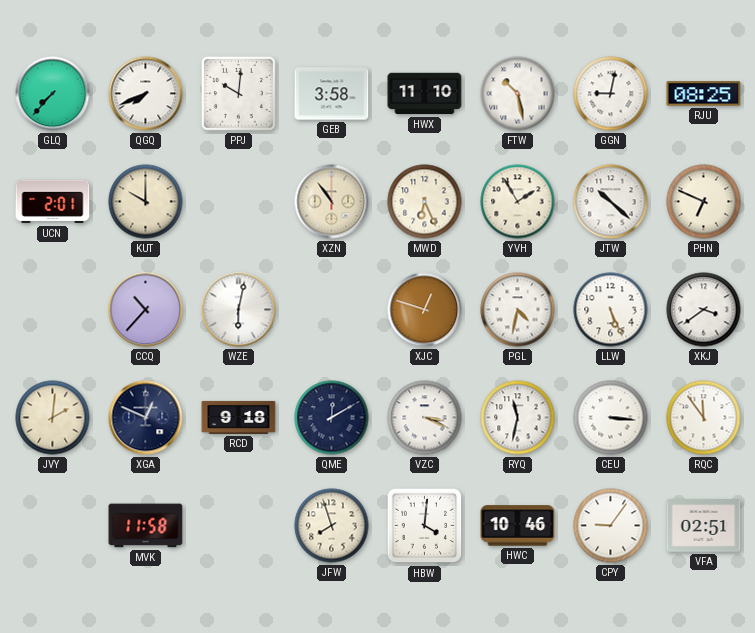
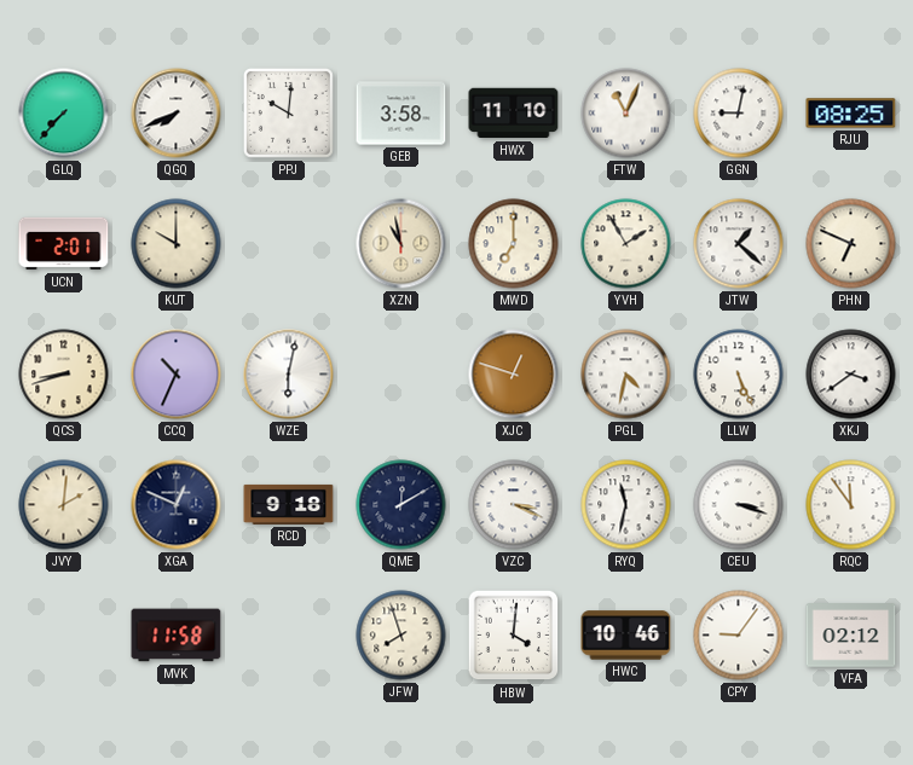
FTW: 10:28 -> 11:04 (626, 114)
XZN: 10:54 -> 10:58 (401, 244)
MWD: 6:26 -> 7:00 (514, 244)
JTW: 10:22 -> 1:22 (739, 244)
QCS: none -> 8:42 (64, 375)
CCQ: 10:37 -> 10:34 (177, 375)
CEU: 3:16 -> 3:18 (739, 505)
VFA: 02:51 -> 02:12 (851, 636)
